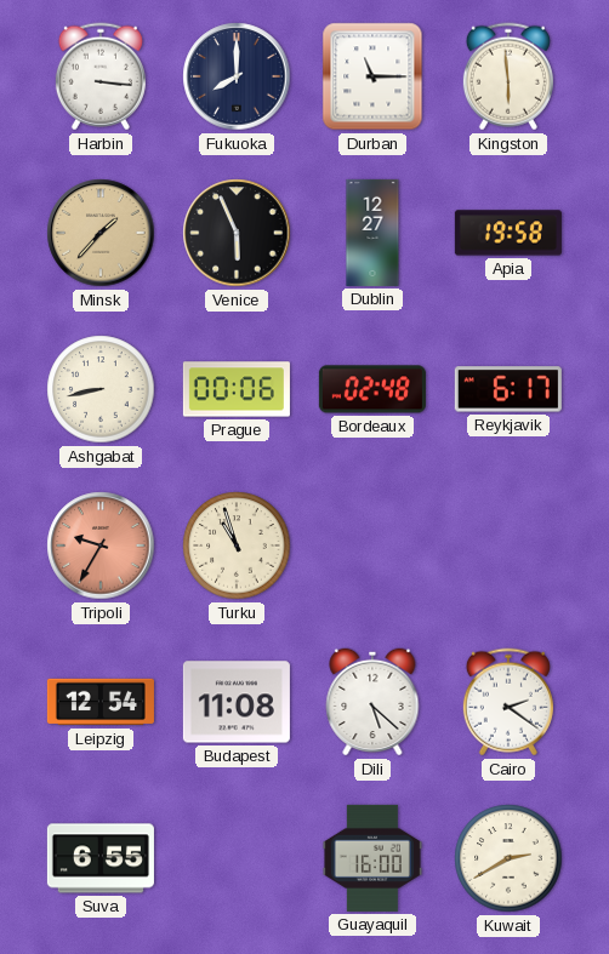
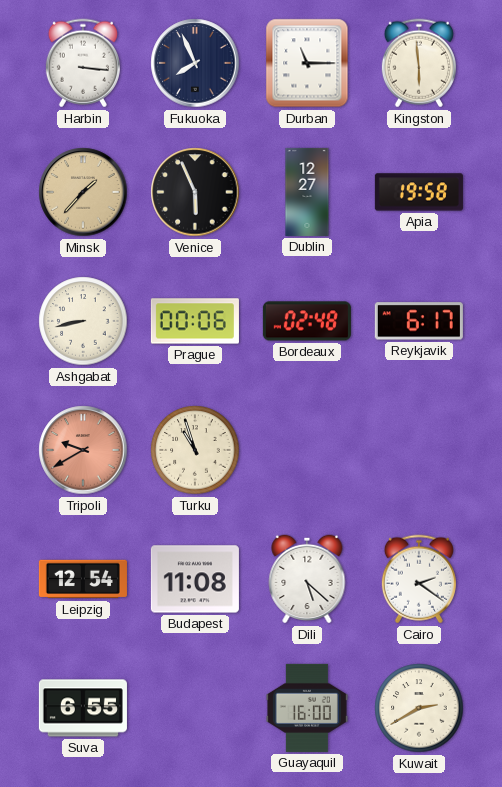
Fukuoka: 8:00 -> 7:56 (195, 63)
Tripoli: 9:35 -> 9:40 (83, 450)
